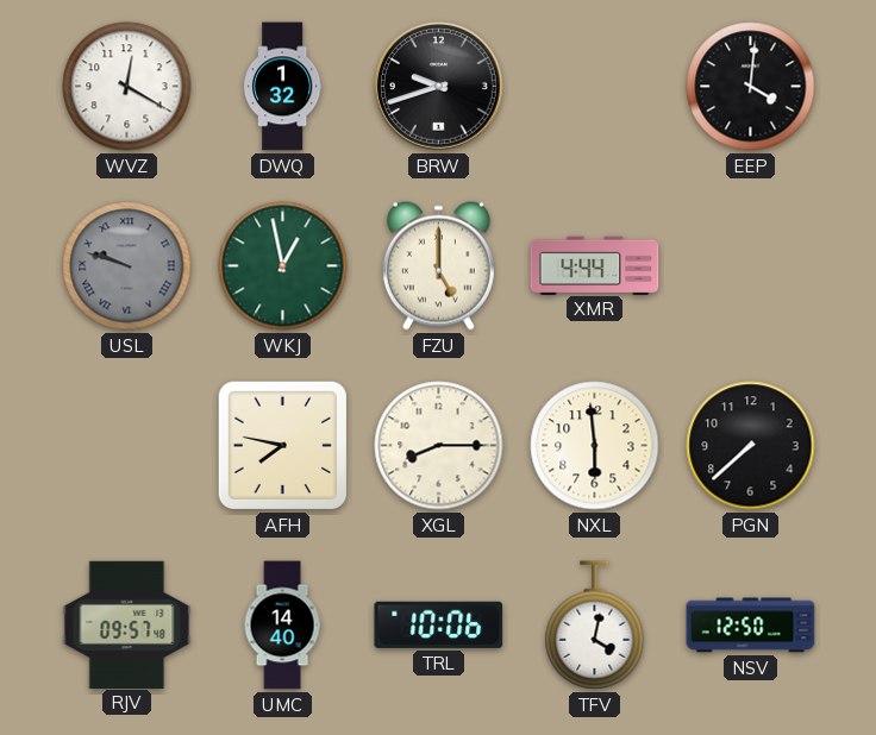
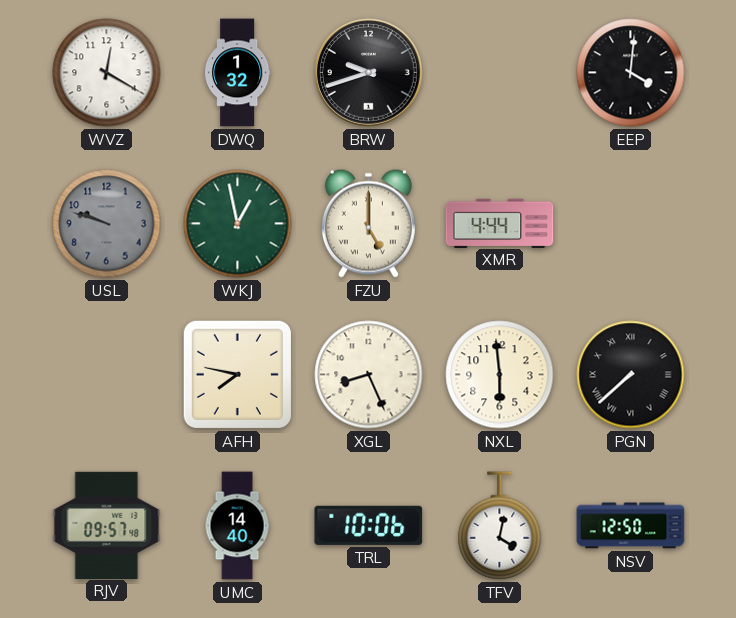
USL numerals: Roman -> Arabic (107, 224)
XGL: 8:15 -> 8:26 (369, 375)
PGN numerals: Arabic -> Roman (631, 375)
